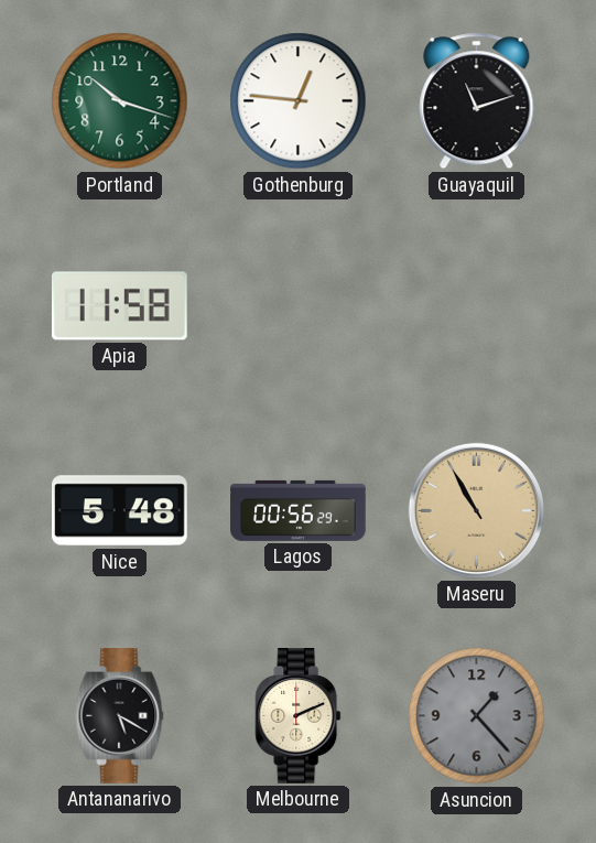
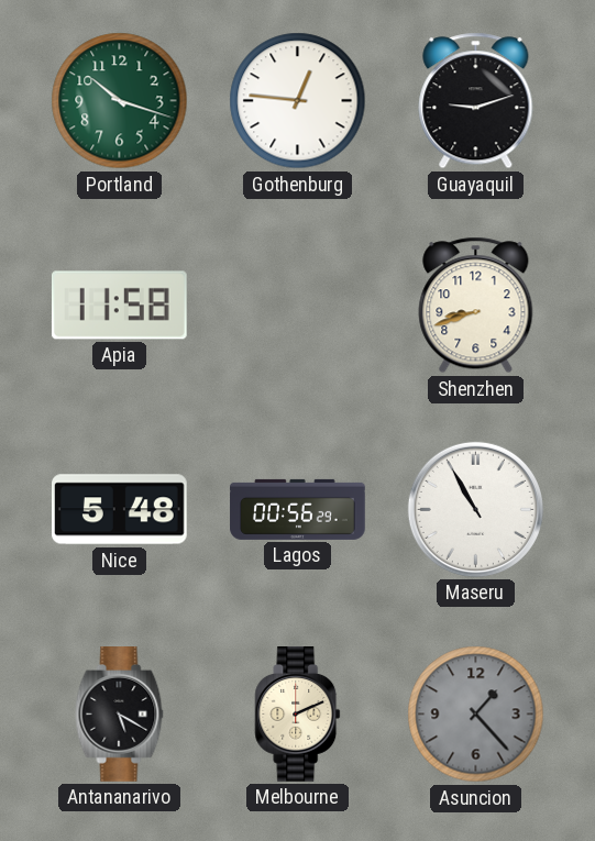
Guayaquil: 11:12 -> 9:12 (476, 101)
Shenzhen: none -> 8:42 (476, 306)
Maseru dial: champagne -> white (475, 509)
